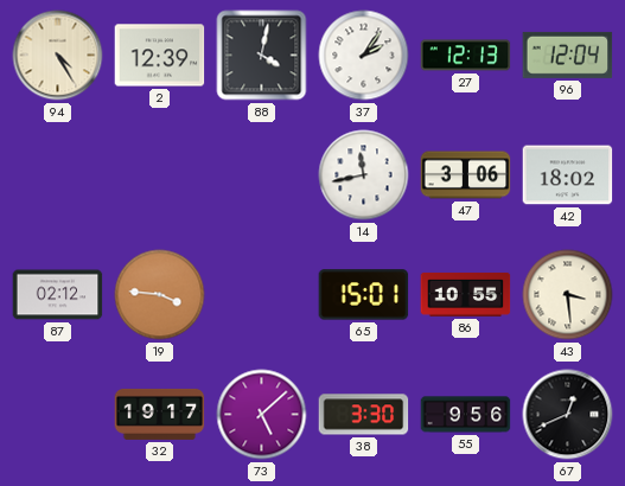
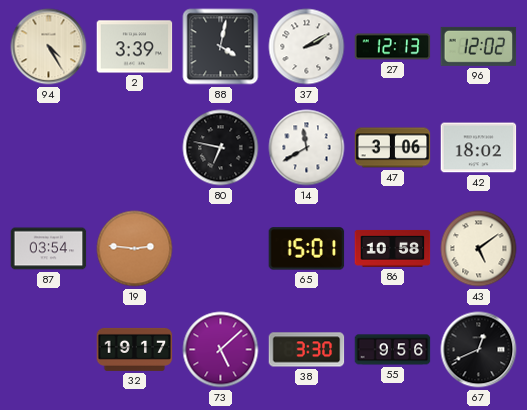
2: 12:39 -> 3:39 (135, 47)
37: 2:06 -> 2:10 (307, 47)
96: 12:04 -> 12:02 (479, 46)
80: none -> 6:47 (221, 148)
14: 11:43 -> 11:40 (307, 148)
87: 02:12 -> 03:54 (49, 249)
19: 3:46 -> 2:46 (135, 249)
86: 10:55 -> 10:58 (393, 248)
43: 3:29 -> 5:09 (479, 249)
